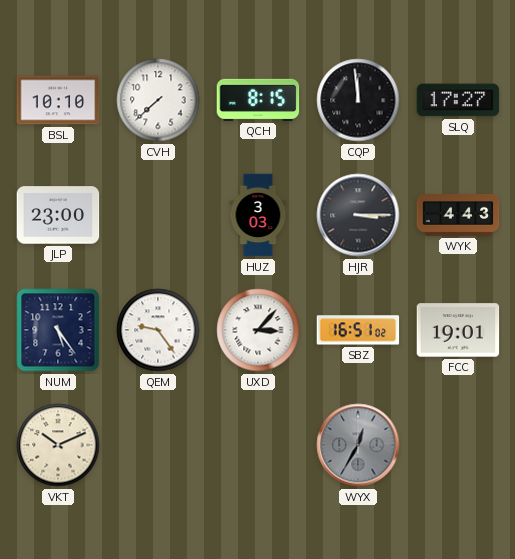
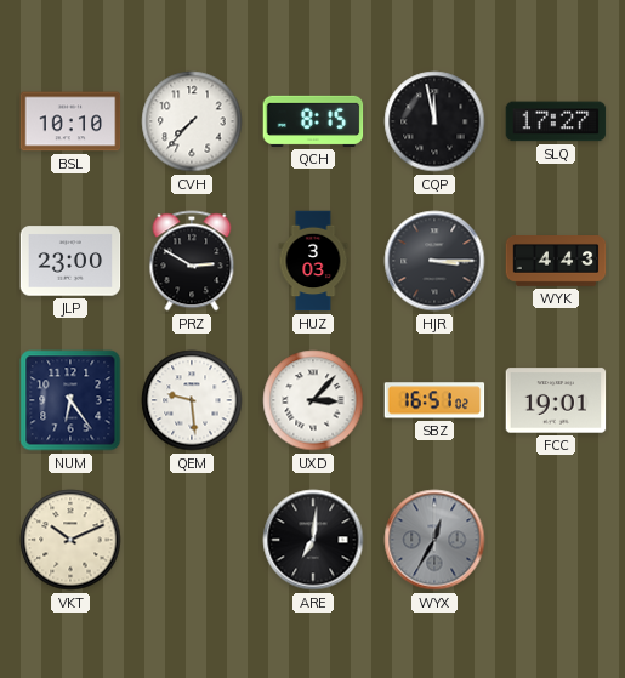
CVH: 7:38 -> 7:37 (192, 121)
CQP: 11:59 -> 11:58 (434, 121)
PRZ: none -> 2:50 (192, 261)
NUM: 5:24 -> 6:24 (70, 400)
QEM: 9:24 -> 9:29 (192, 400)
ARE: none -> 7:01 (313, 540)
